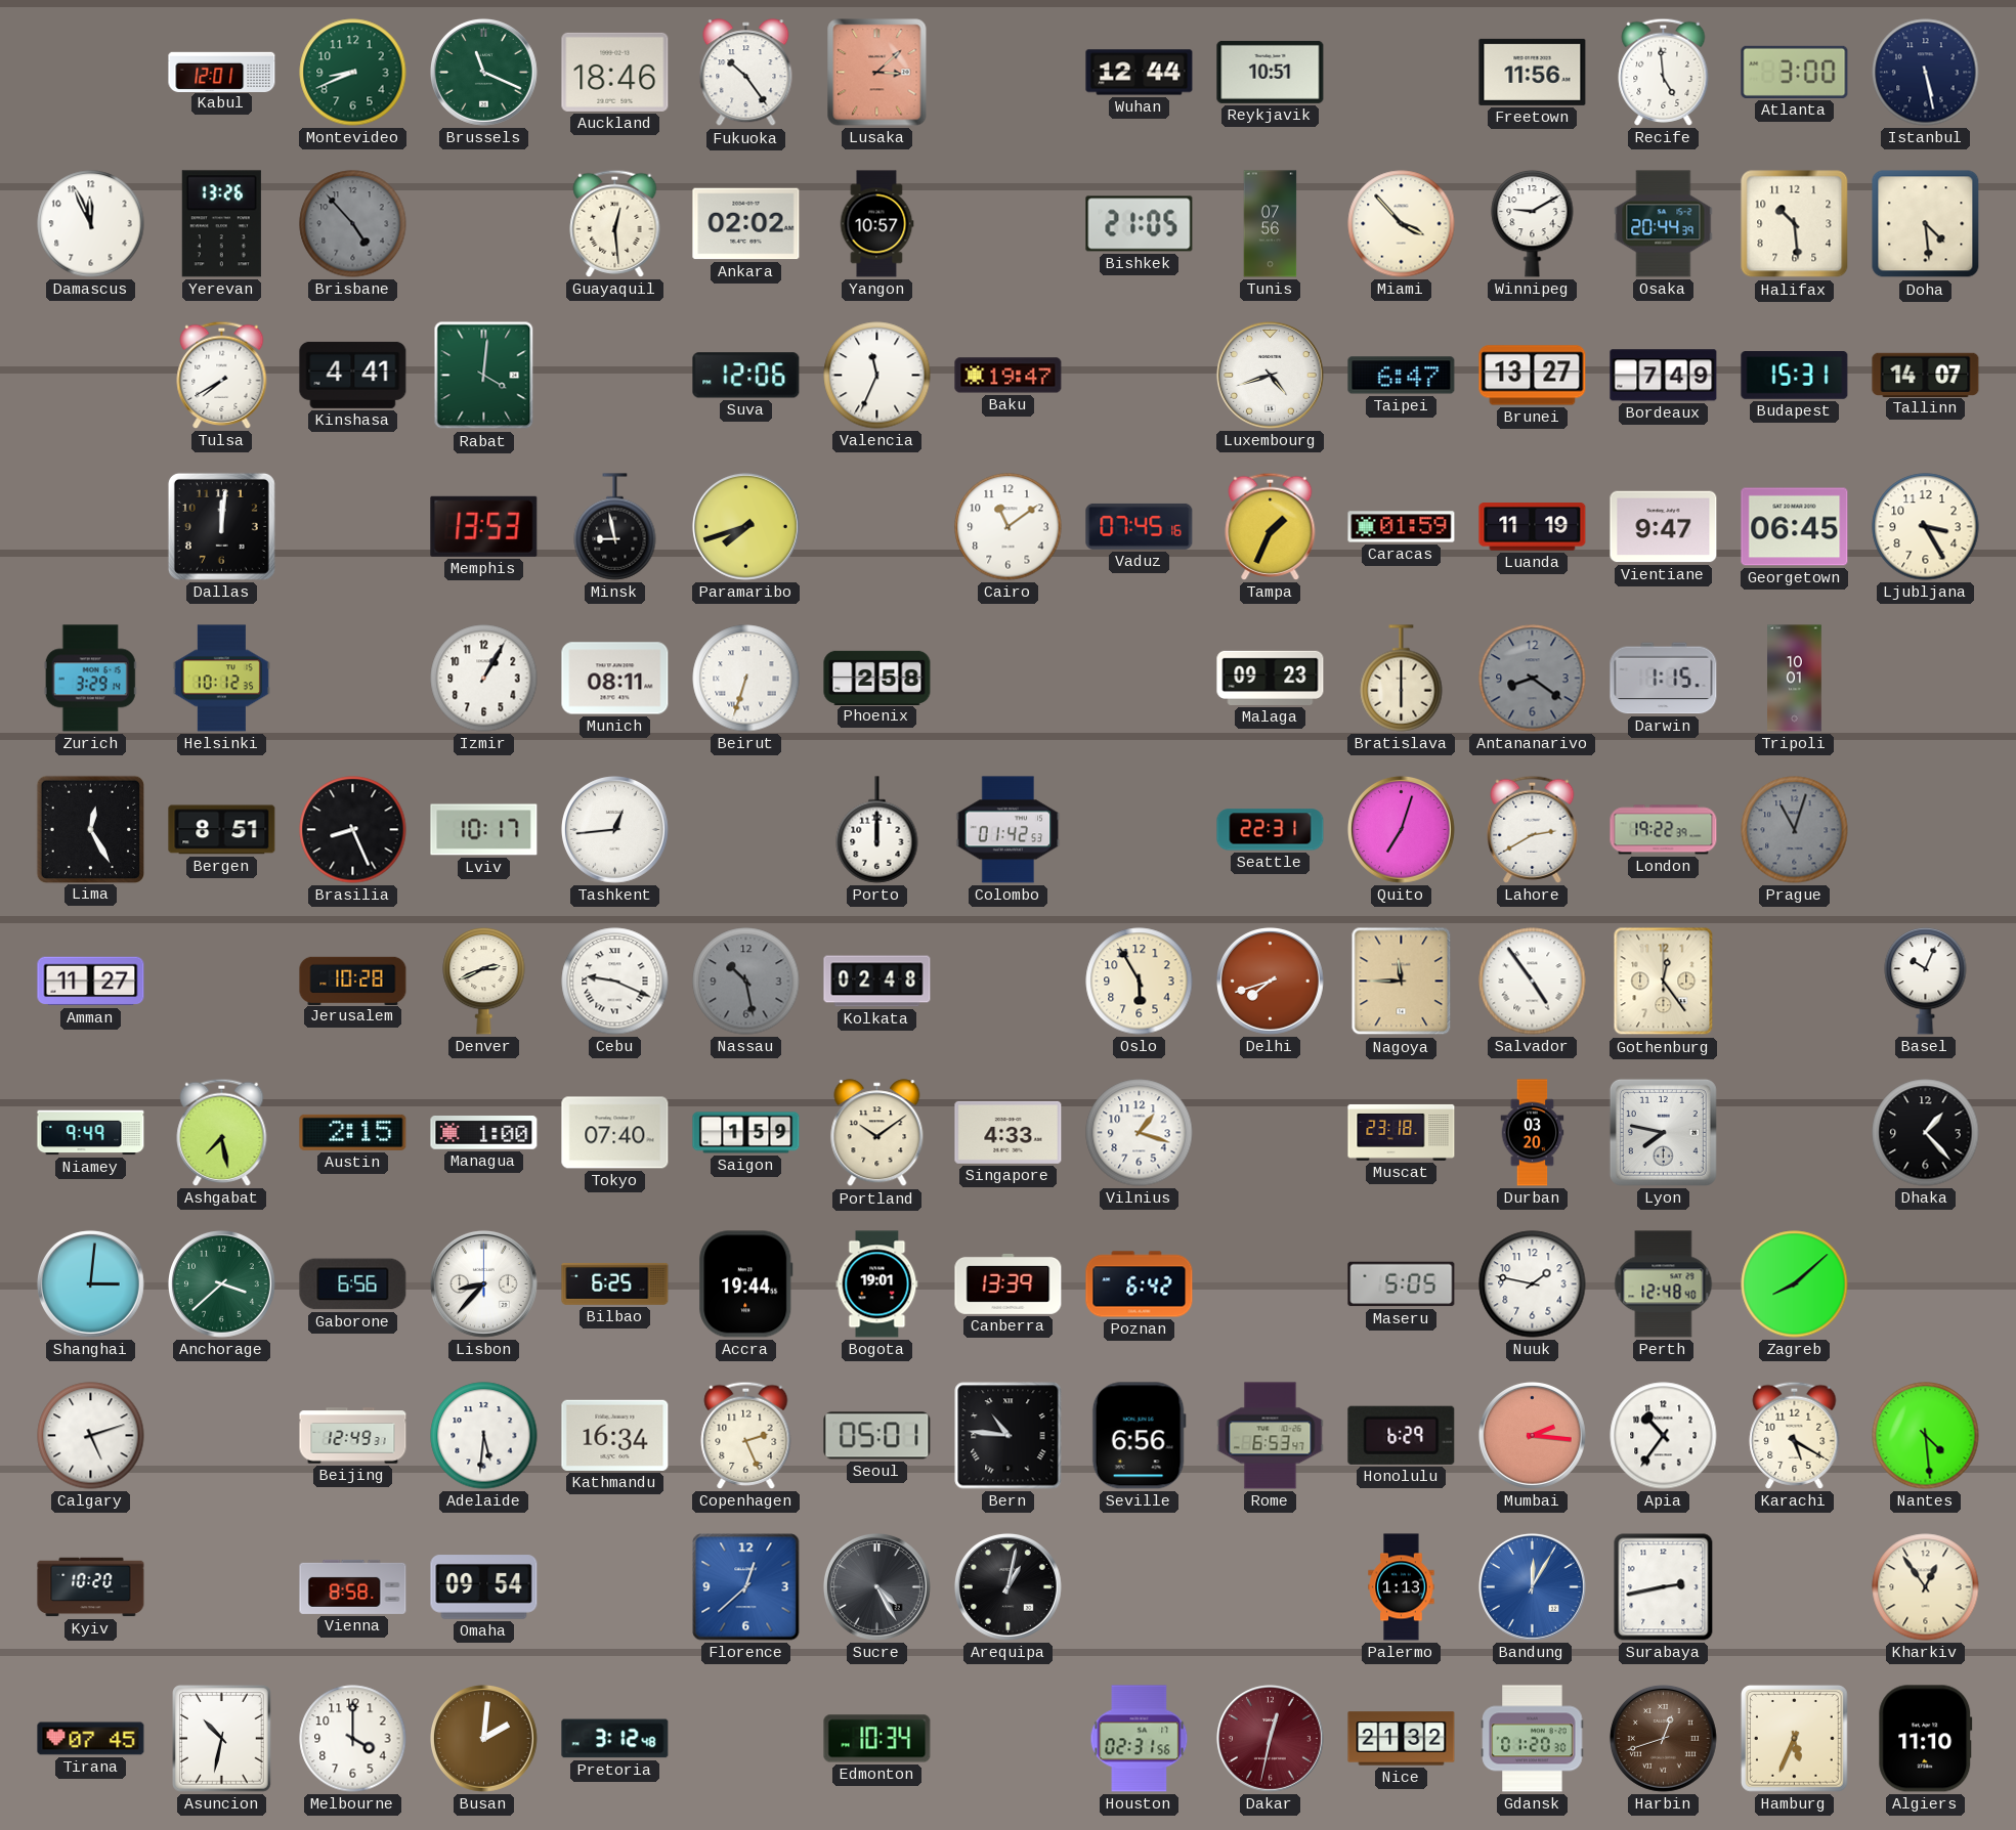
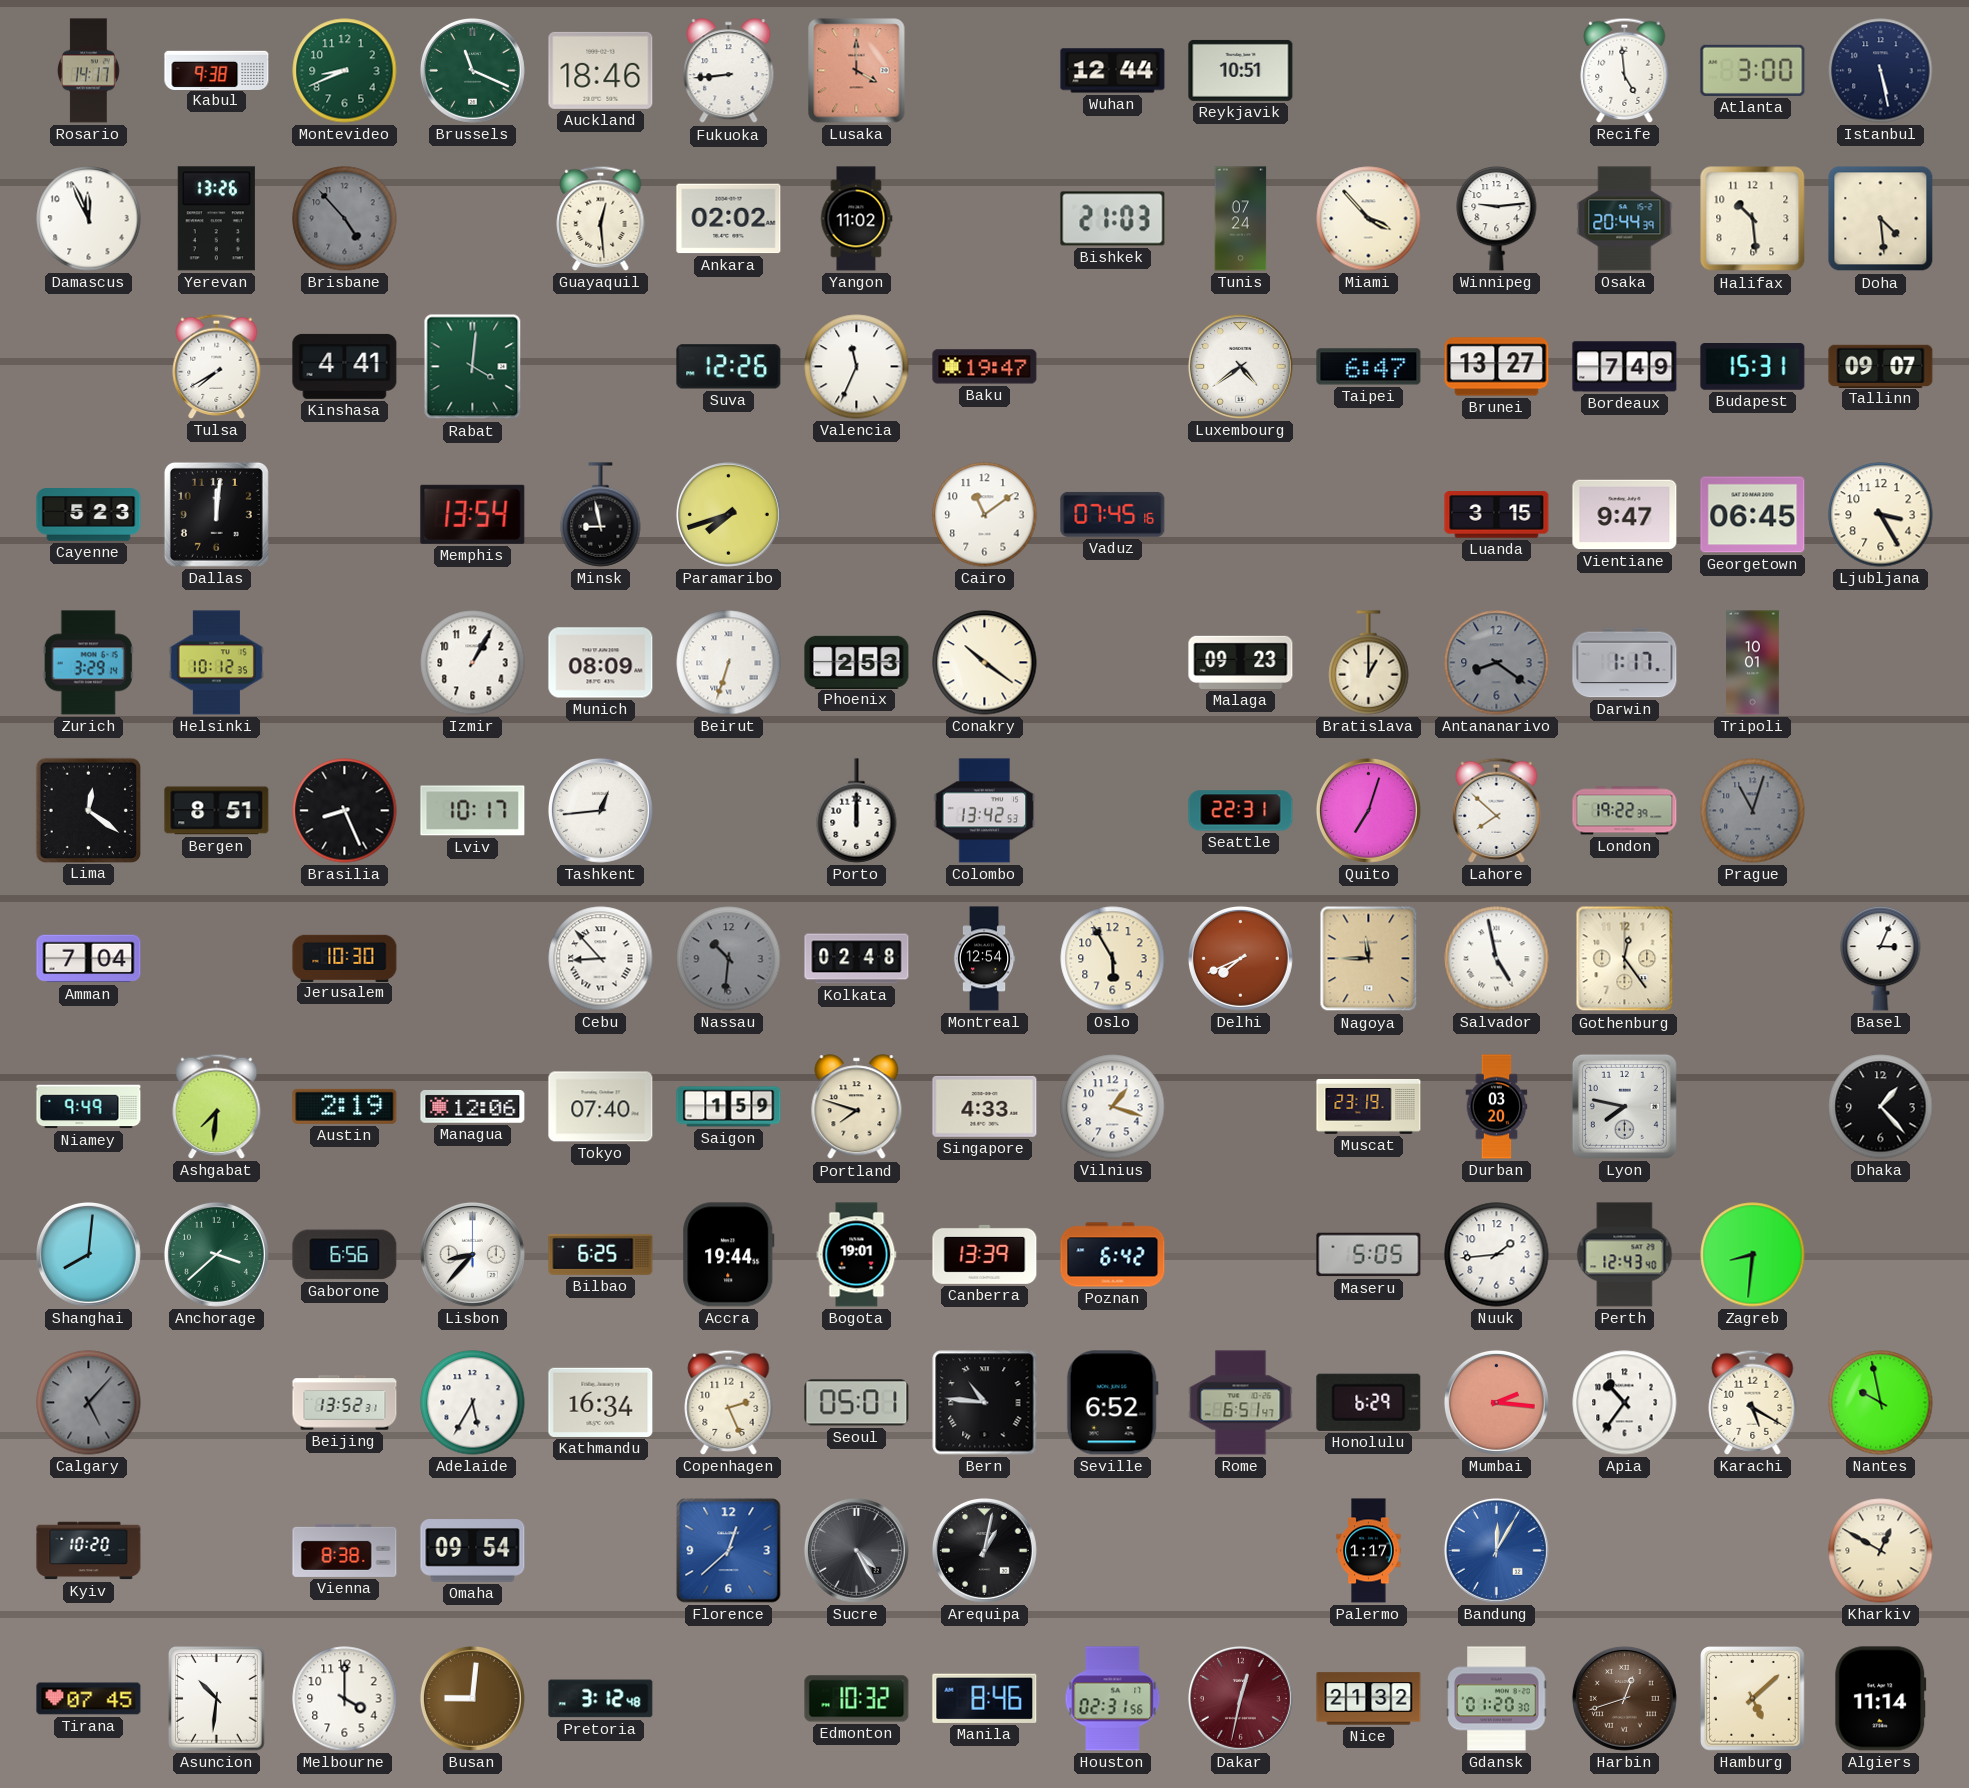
Rosario: none -> 14:17 (88, 71)
Kabul: 12:01 -> 9:38 (217, 70)
Fukuoka: 10:24 -> 8:44 (729, 71)
Lusaka: 3:08 -> 4:00 (857, 71)
Freetown: 11:56 -> none (1533, 72)
Yangon: 10:57 -> 11:02 (856, 219)
Bishkek: 21:05 -> 21:03 (1113, 219)
Tunis: 07:56 -> 07:24 (1241, 219)
Winnipeg: 9:10 -> 9:14 (1497, 218)
Suva: 12:06 -> 12:26 (729, 367)
Luxembourg: 4:42 -> 4:39 (1241, 367)
Tallinn: 14:07 -> 09:07 (1881, 366)
Cayenne: none -> 5:23 (89, 515)
Memphis: 13:53 -> 13:54 (473, 514)
Tampa: 1:34 -> none (1271, 526)
Caracas: 01:59 -> none (1402, 527)
Luanda: 11:19 -> 3:15 (1497, 515)
Munich: 08:11 -> 08:09 (601, 663)
Phoenix: 2:58 -> 2:53 (857, 662)
Conakry: none -> 10:21 (985, 663)
Bratislava: 6:00 -> 1:00 (1369, 663)
Darwin: 1:15 -> 1:17 (1625, 663)
Lima: 12:25 -> 12:21 (88, 810)
Colombo: 01:42 -> 13:42 (985, 811)
Lahore: 2:40 -> 7:52 (1497, 810)
Amman: 11:27 -> 7:04 (89, 959)
Jerusalem: 10:28 -> 10:30 (345, 958)
Denver: 2:41 -> none (484, 981)
Cebu: 9:19 -> 8:53 (601, 959)
Nassau: 10:28 -> 10:31 (729, 959)
Montreal: none -> 12:54 (984, 959)
Delhi: 7:42 -> 7:41 (1241, 959)
Salvador: 4:54 -> 4:58 (1497, 959)
Basel: 10:04 -> 3:04 (1881, 958)
Ashgabat: 7:28 -> 7:31 (217, 1106)
Austin: 2:15 -> 2:19 (345, 1106)
Managua: 1:00 -> 12:06 (473, 1107)
Portland: 10:09 -> 7:48 (857, 1107)
Muscat: 23:18 -> 23:19 (1369, 1106)
Shanghai: 3:01 -> 8:01 (89, 1255)
Nuuk: 1:47 -> 1:44 (1497, 1255)
Perth: 12:48 -> 12:43 (1625, 1255)
Zagreb: 8:08 -> 8:31 (1753, 1255)
Calgary: 5:12 -> 5:07 (89, 1403)
Calgary dial: white -> grey (89, 1403)
Beijing: 12:49 -> 13:52 (345, 1403)
Adelaide: 5:31 -> 5:35 (473, 1403)
Seville: 6:56 -> 6:52 (1112, 1403)
Rome: 6:53 -> 6:51 (1241, 1403)
Nantes: 4:29 -> 9:58 (1881, 1403)
Vienna: 8:58 -> 8:38 (345, 1550)
Palermo: 1:13 -> 1:17 (1369, 1551)
Surabaya: 2:43 -> none (1664, 1587)
Kharkiv: 12:54 -> 12:50 (1881, 1551)
Asuncion: 10:32 -> 10:31 (217, 1699)
Busan: 2:01 -> 9:01 (473, 1699)
Edmonton: 10:34 -> 10:32 (857, 1699)
Manila: none -> 8:46 (985, 1698)
Hamburg: 5:34 -> 5:08 (1753, 1699)
Algiers: 11:10 -> 11:14 (1881, 1699)
